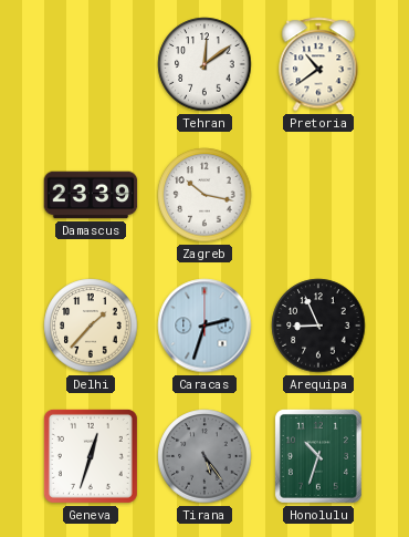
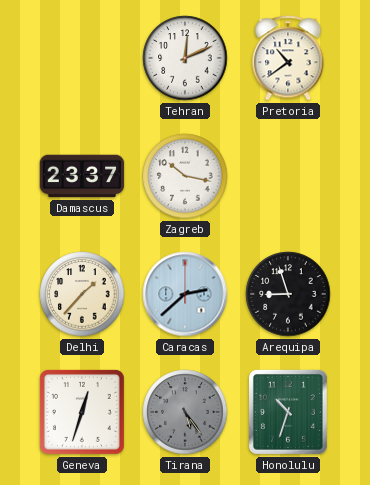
Tehran: 12:09 -> 12:11 (185, 58)
Damascus: 23:39 -> 23:37 (82, 176)
Caracas: 2:33 -> 2:38 (185, 294)
Arequipa: 8:56 -> 8:57 (288, 294)
